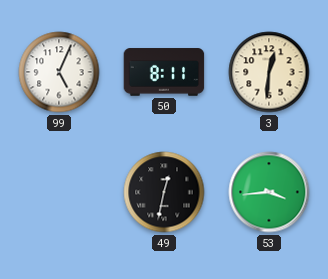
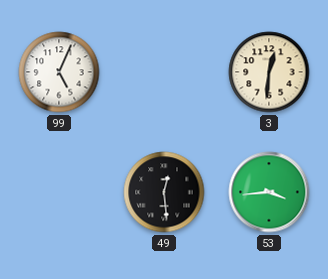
50: 8:11 -> none (164, 72)
49: 12:32 -> 12:29 (164, 192)
